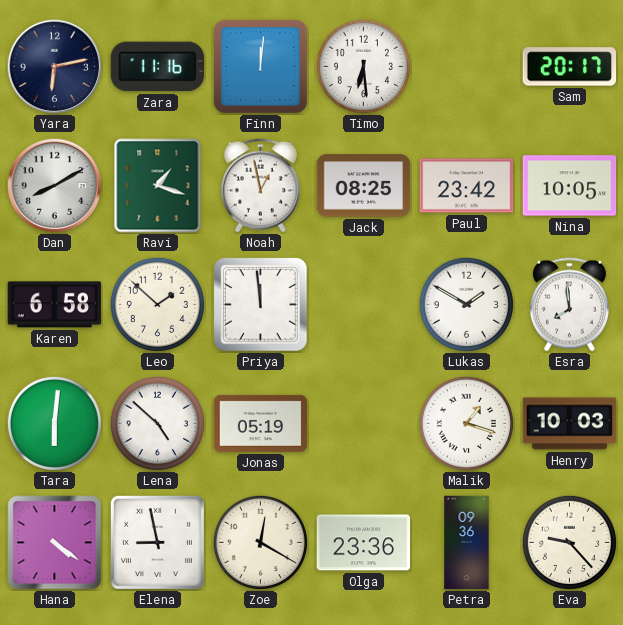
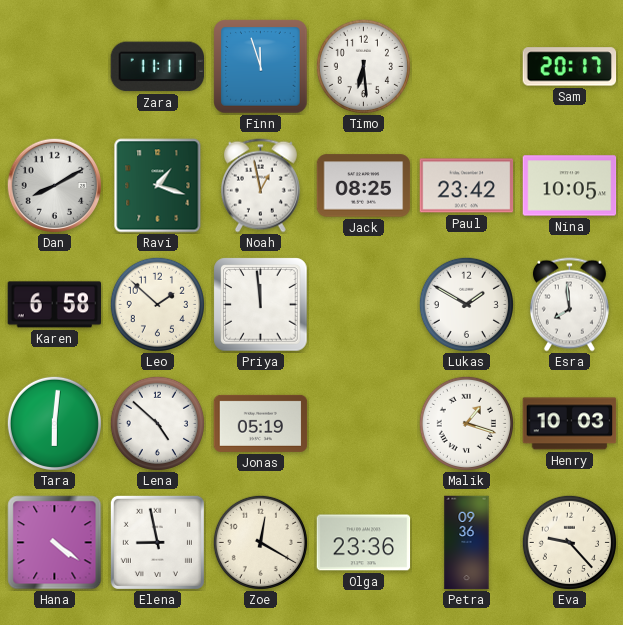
Yara: 6:13 -> none (54, 66)
Zara: 11:16 -> 11:11 (157, 67)
Finn: 12:01 -> 11:57 (261, 67)
